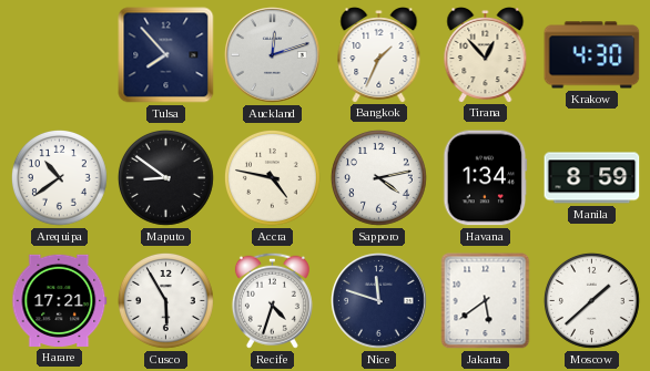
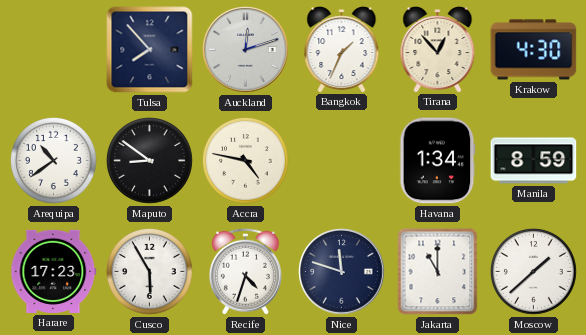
Sapporo: 4:13 -> none (378, 177)
Harare: 17:21 -> 17:23 (54, 271)
Jakarta: 5:39 -> 11:00 (438, 272)
